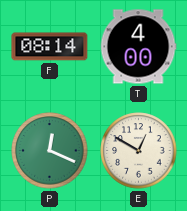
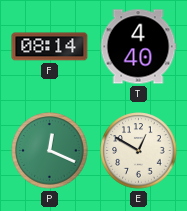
T: 4:00 -> 4:40 (138, 47)
